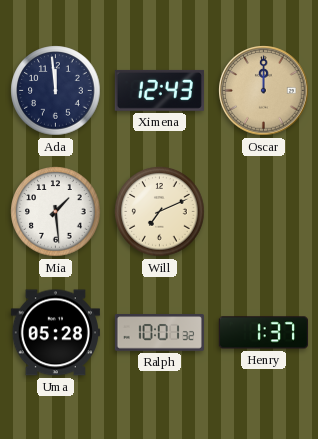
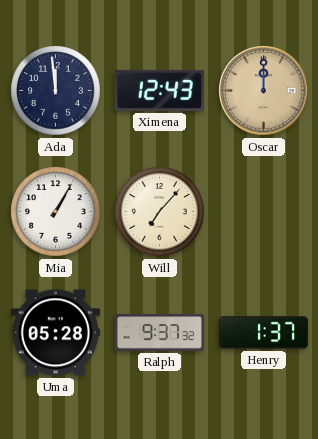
Mia: 1:29 -> 1:05 (56, 212)
Will: 7:11 -> 7:07 (160, 212)
Ralph: 10:01 -> 9:37 (159, 333)
